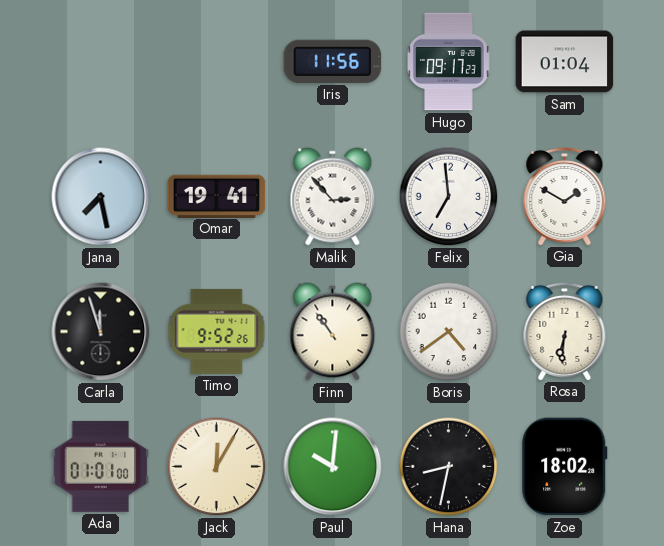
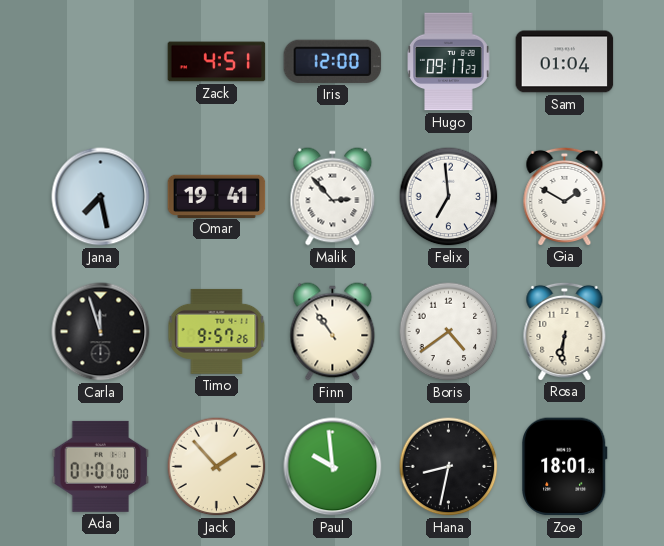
Zack: none -> 4:51 (217, 62)
Iris: 11:56 -> 12:00 (333, 61)
Timo: 9:52 -> 9:57 (217, 331)
Jack: 12:05 -> 1:53 (217, 467)
Paul: 10:01 -> 9:59 (333, 467)
Zoe: 18:02 -> 18:01 (565, 467)
